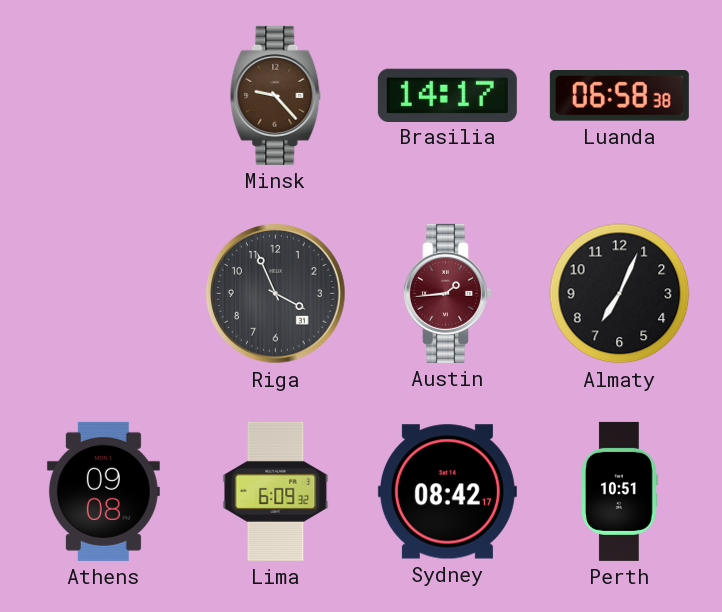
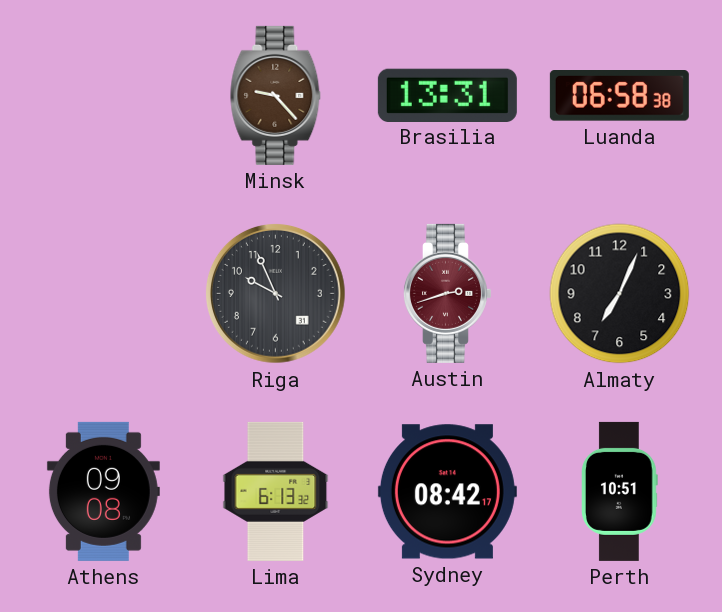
Brasilia: 14:17 -> 13:31 (447, 95)
Riga: 3:56 -> 9:56 (275, 293)
Austin: 1:44 -> 2:42 (447, 293)
Lima: 6:09 -> 6:13 (276, 491)
